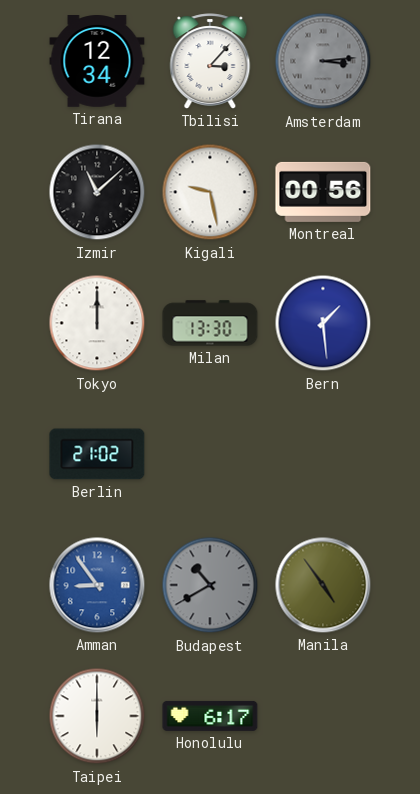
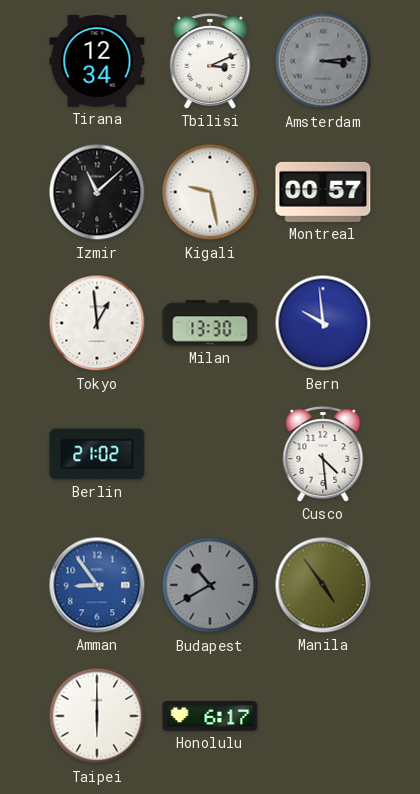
Tbilisi: 3:07 -> 3:11 (210, 61)
Montreal: 00:56 -> 00:57 (323, 192)
Tokyo: 12:00 -> 12:59 (97, 323)
Bern: 1:29 -> 9:59 (323, 323)
Cusco: none -> 4:29 (323, 454)
